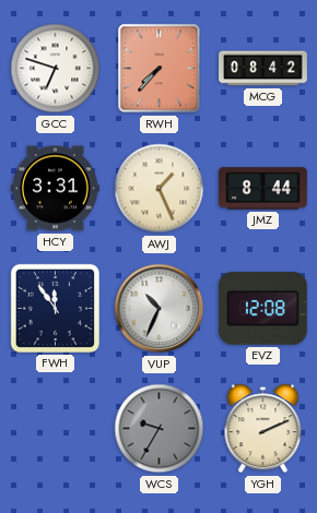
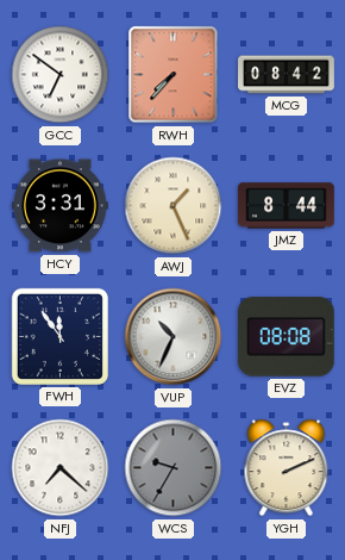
GCC: 6:48 -> 6:51 (61, 75)
EVZ: 12:08 -> 08:08 (286, 337)
NFJ: none -> 7:22 (61, 468)
